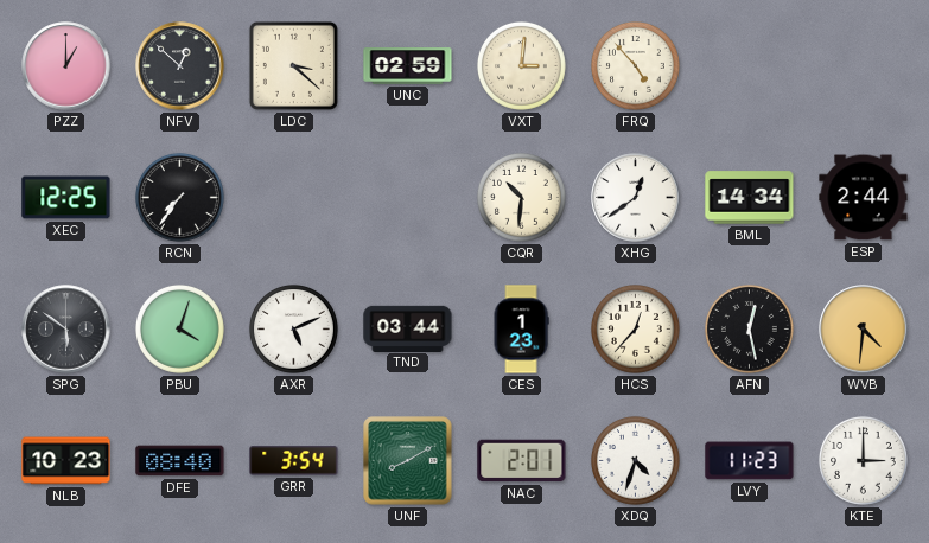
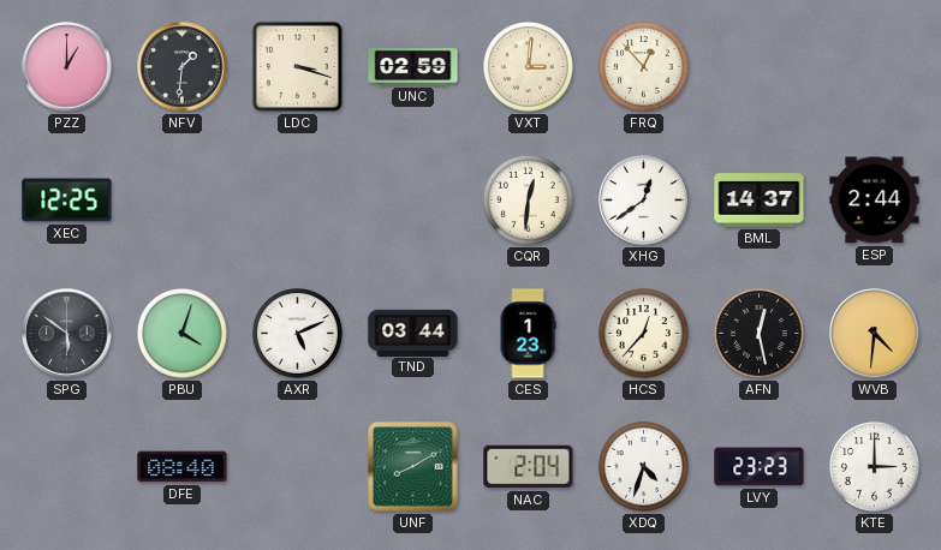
NFV: 12:52 -> 1:31 (183, 67)
LDC: 3:22 -> 3:18 (297, 66)
FRQ: 4:53 -> 12:53 (643, 66)
RCN: 7:36 -> none (179, 197)
CQR: 10:31 -> 12:31 (528, 199)
BML: 14:34 -> 14:37 (760, 201)
NLB: 10:23 -> none (66, 461)
GRR: 3:54 -> none (294, 461)
NAC: 2:01 -> 2:04 (529, 467)
LVY: 11:23 -> 23:23 (760, 467)
